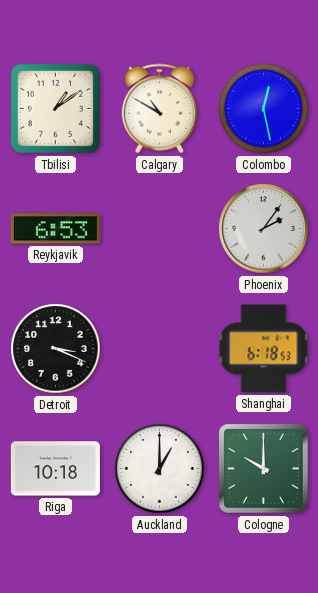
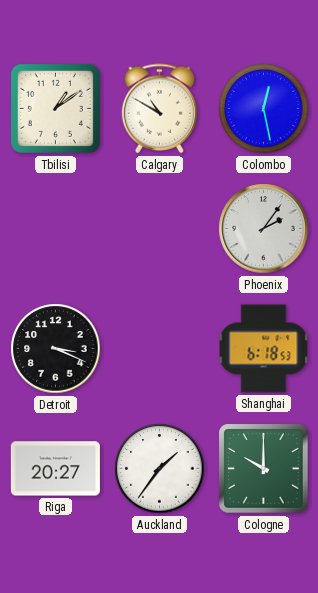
Reykjavik: 6:53 -> none (55, 229)
Riga: 10:18 -> 20:27 (55, 469)
Auckland: 1:00 -> 1:36 (160, 469)
